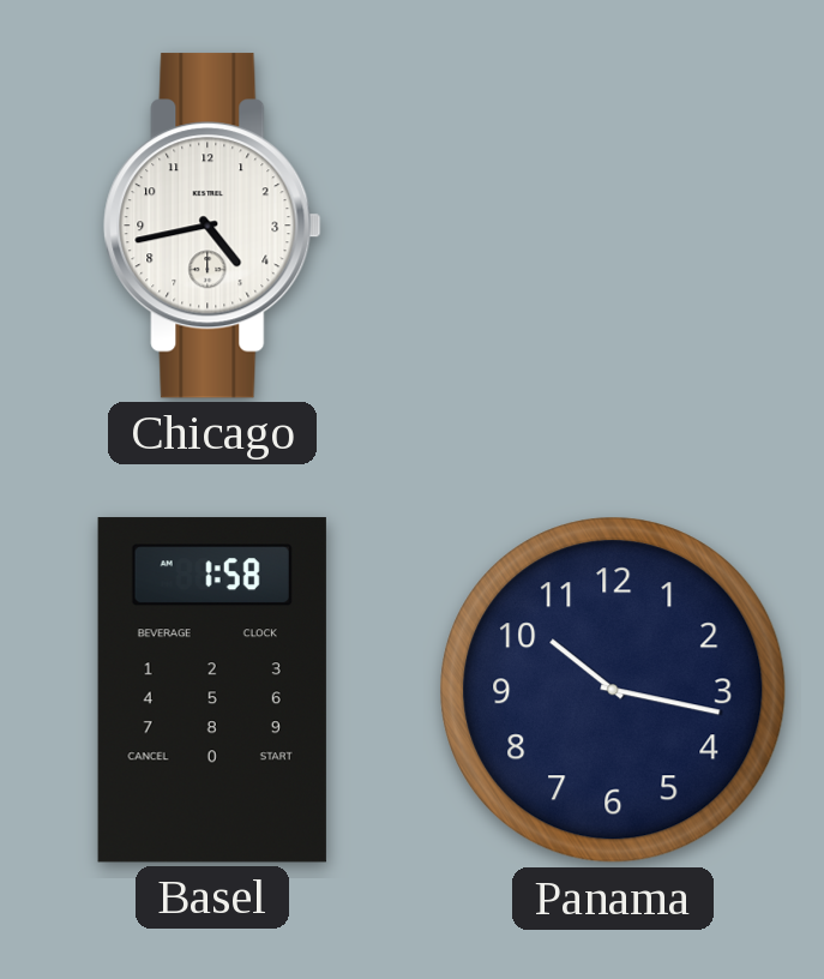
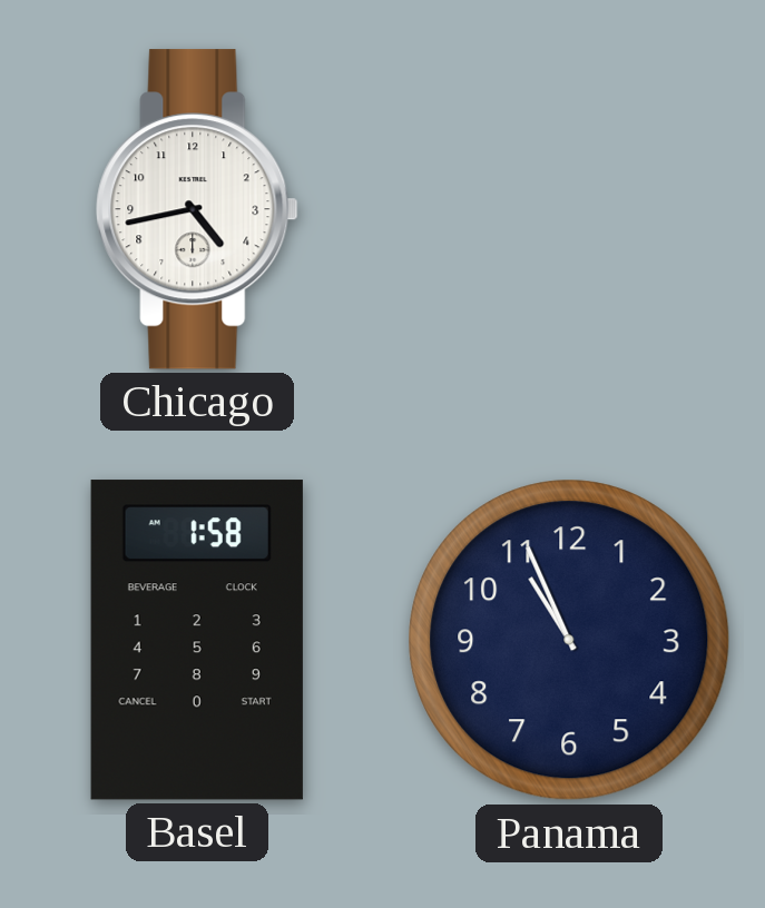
Panama: 10:17 -> 10:56 (569, 640)
